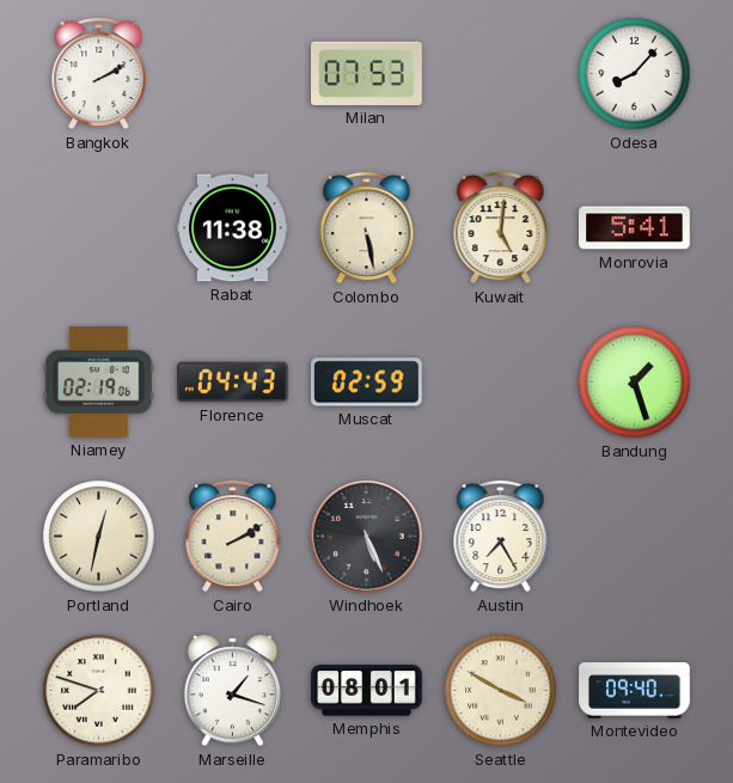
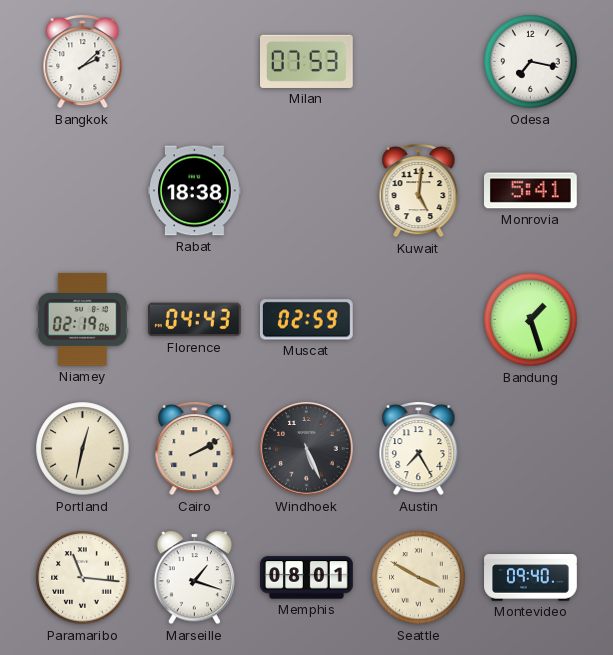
Bangkok: 2:10 -> 2:08 (83, 62)
Odesa: 8:07 -> 7:17 (531, 62)
Rabat: 11:38 -> 18:38 (195, 191)
Colombo: 5:28 -> none (367, 228)
Paramaribo: 7:48 -> 11:16 (83, 578)
